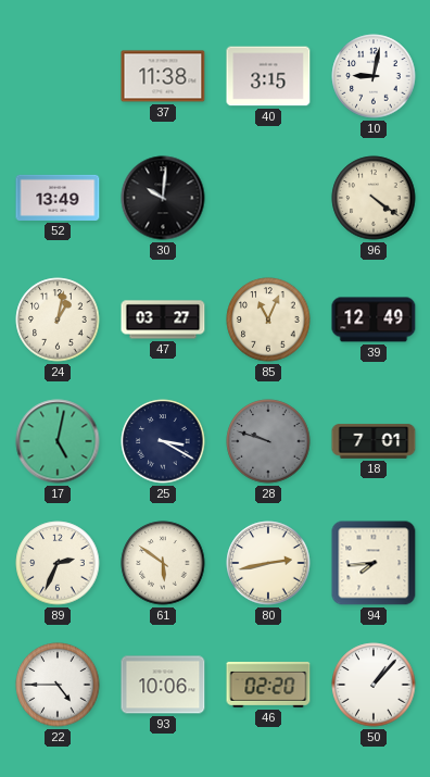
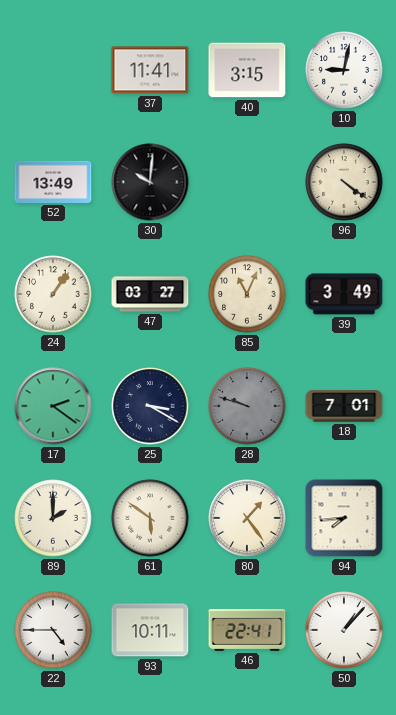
37: 11:38 -> 11:41 (150, 70)
24: 1:02 -> 1:06 (53, 294)
39: 12:49 -> 3:49 (344, 294)
17: 5:02 -> 2:21 (53, 406)
89: 2:34 -> 2:00 (53, 518)
80: 2:43 -> 1:24 (247, 518)
93: 10:06 -> 10:11 (150, 630)
46: 02:20 -> 22:41 (247, 630)
